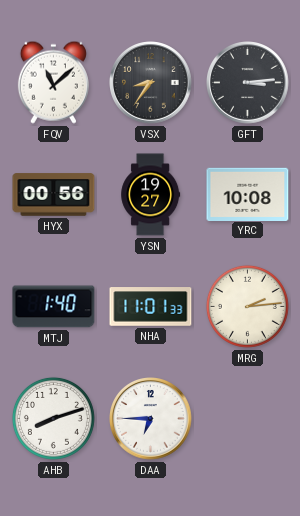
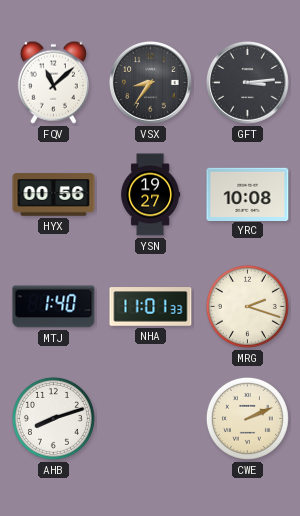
MRG: 2:14 -> 2:18 (247, 306)
DAA: 6:45 -> none (151, 419)
CWE: none -> 2:11 (247, 418)
